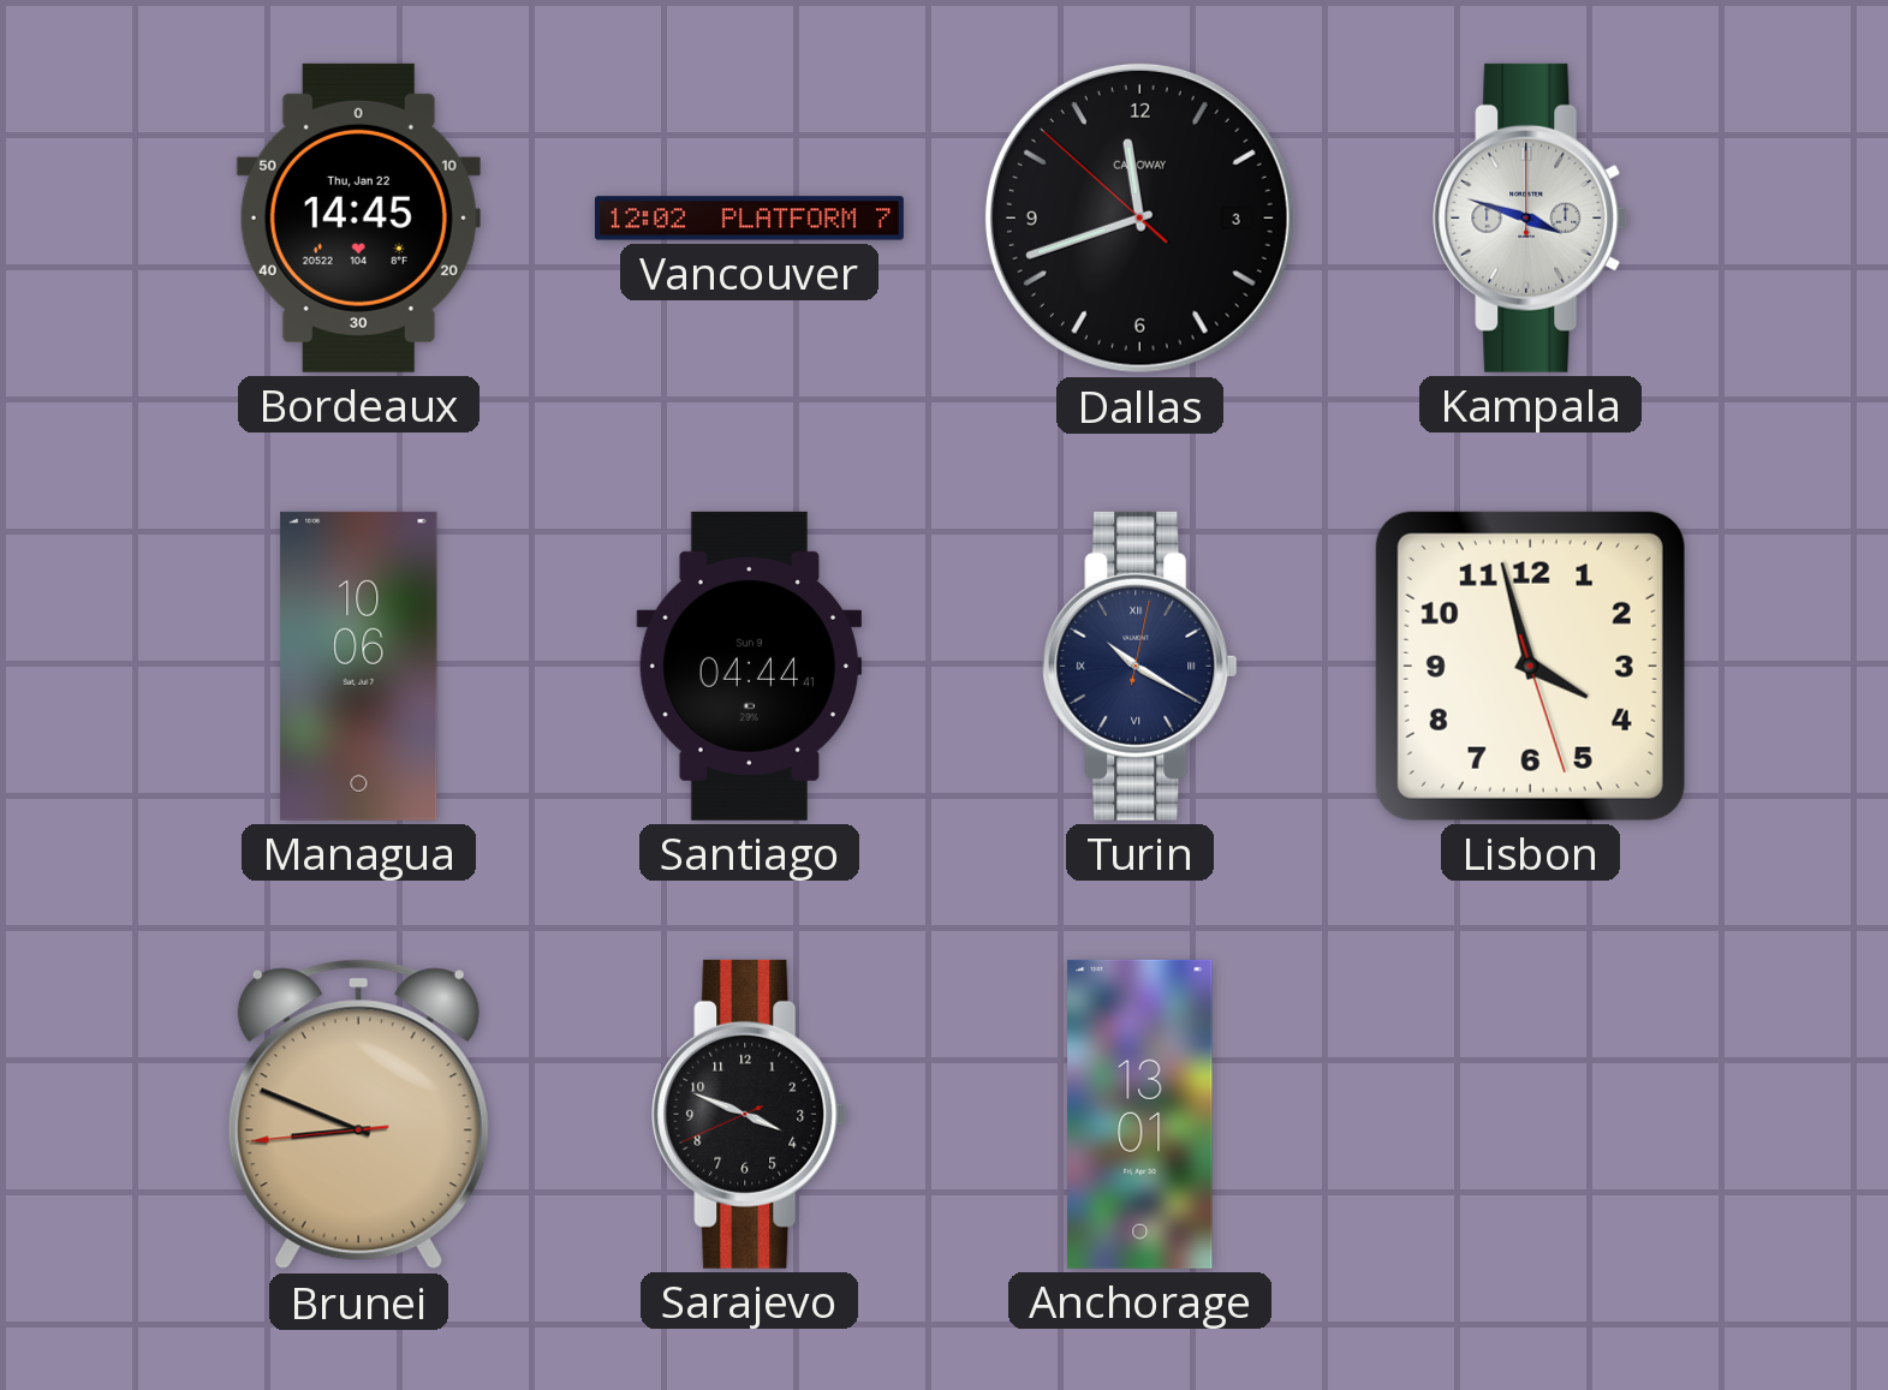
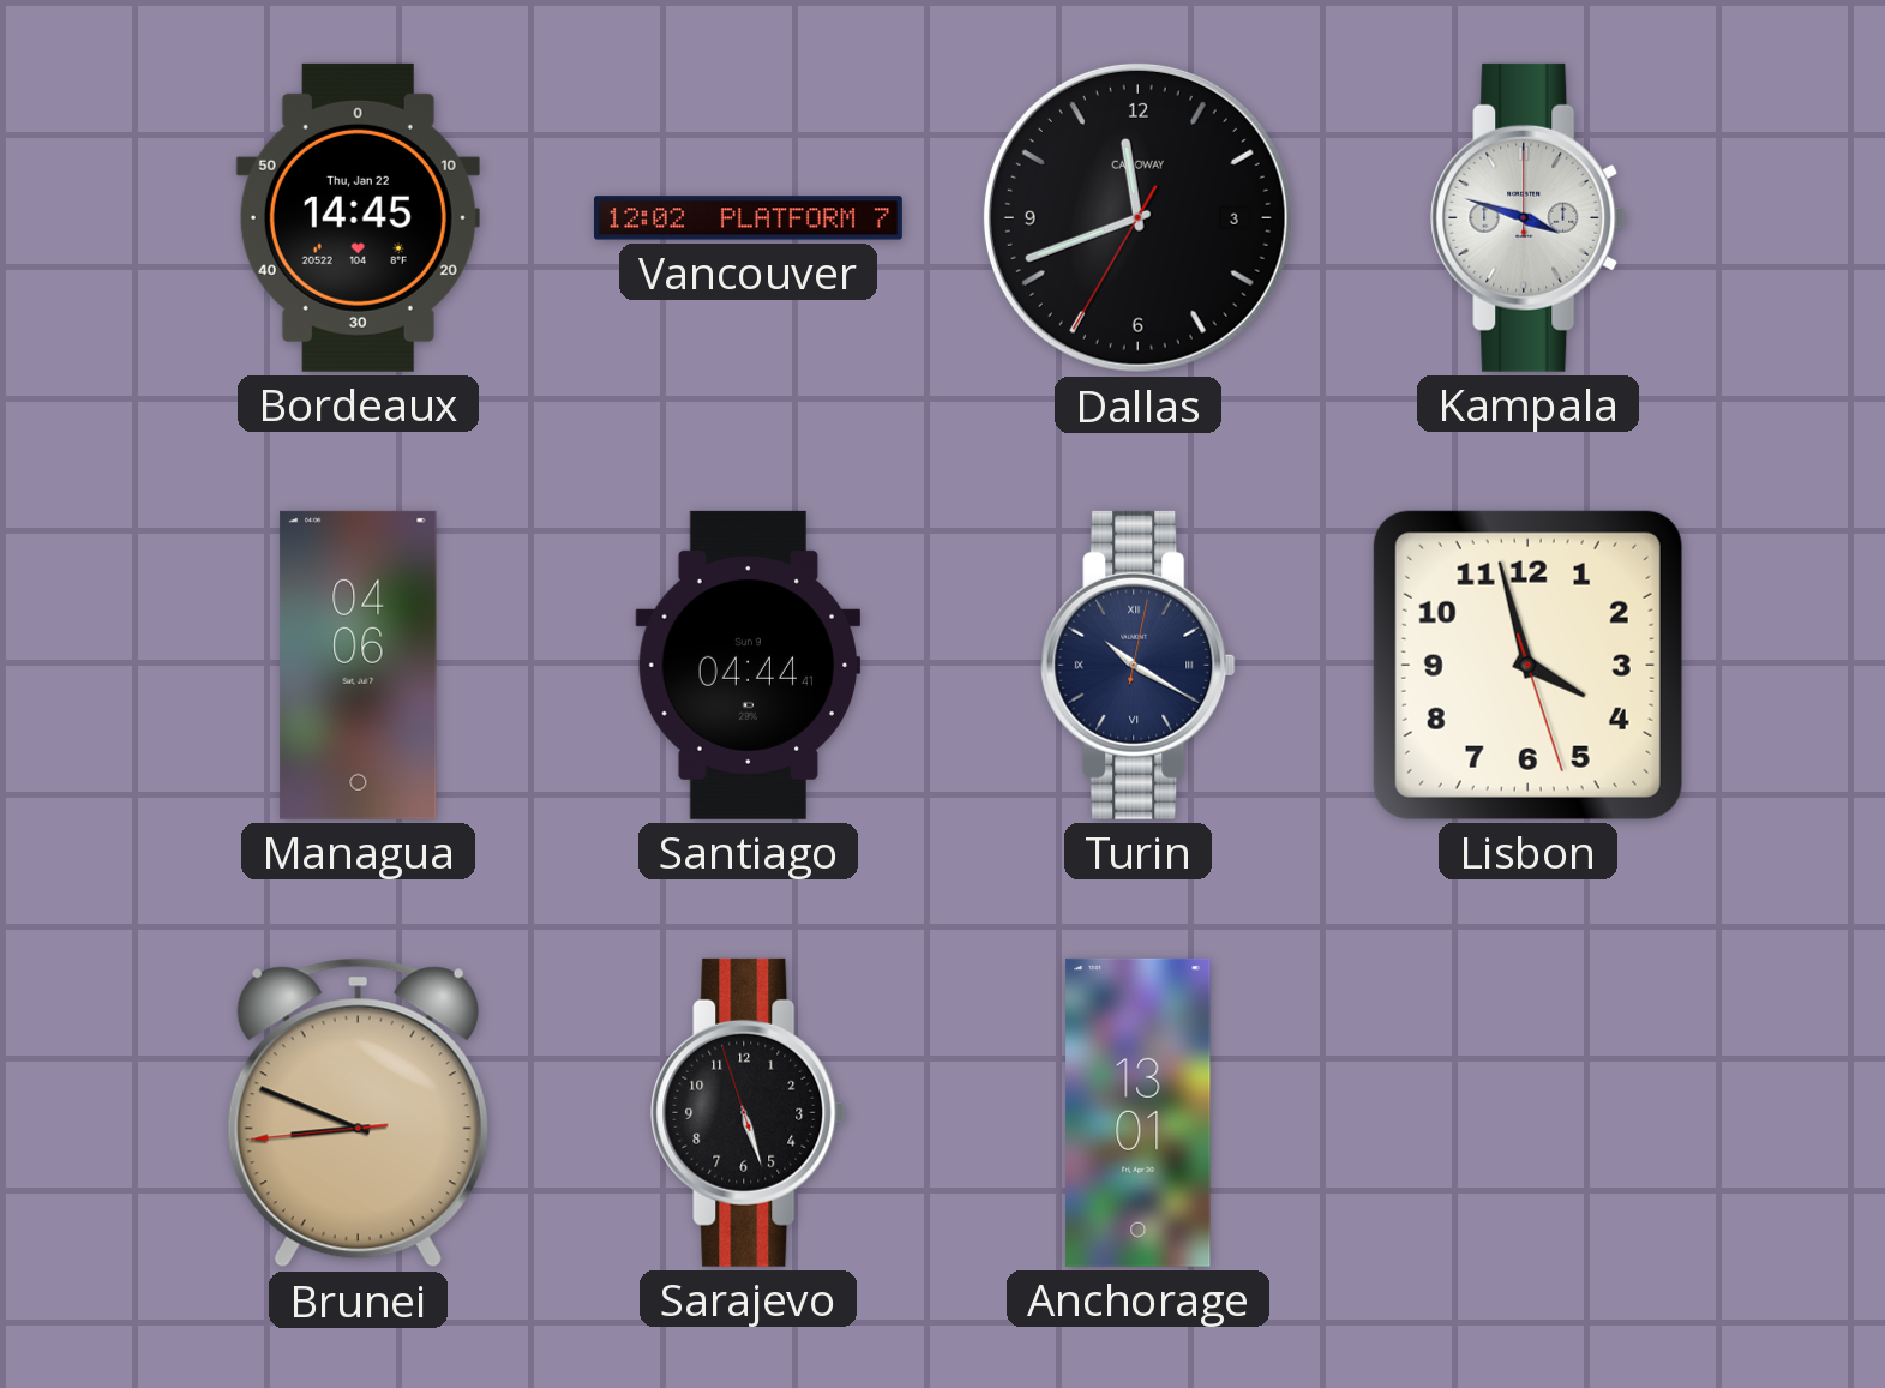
Dallas: 11:41:52 -> 11:41:35 (1137, 217)
Managua: 10:06 -> 04:06 (359, 665)
Sarajevo: 3:48 -> 5:26 (749, 1112)
